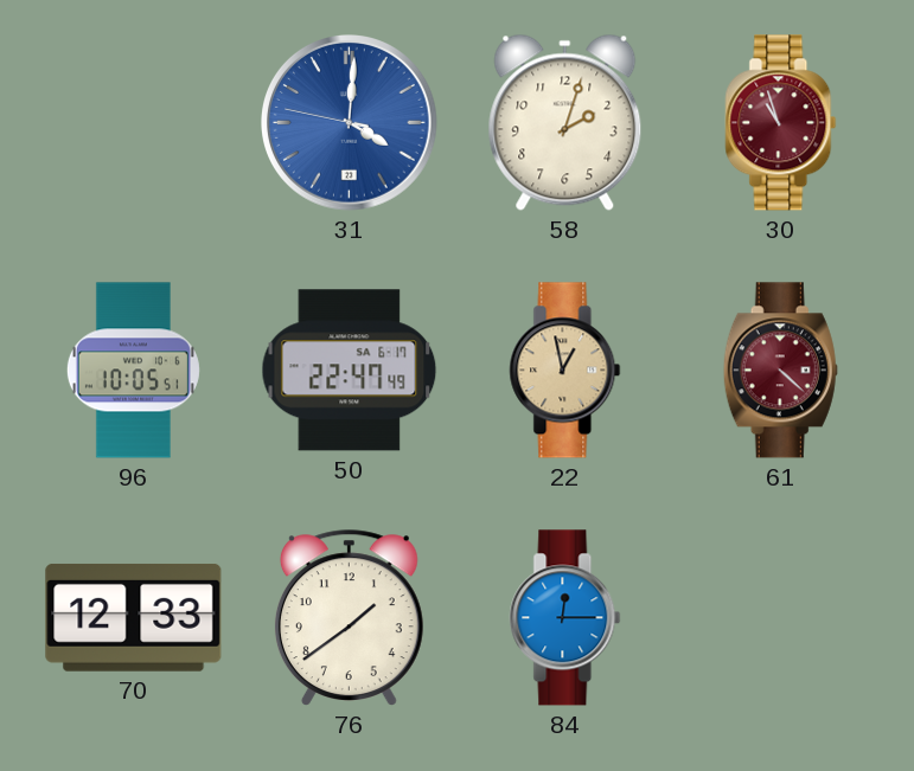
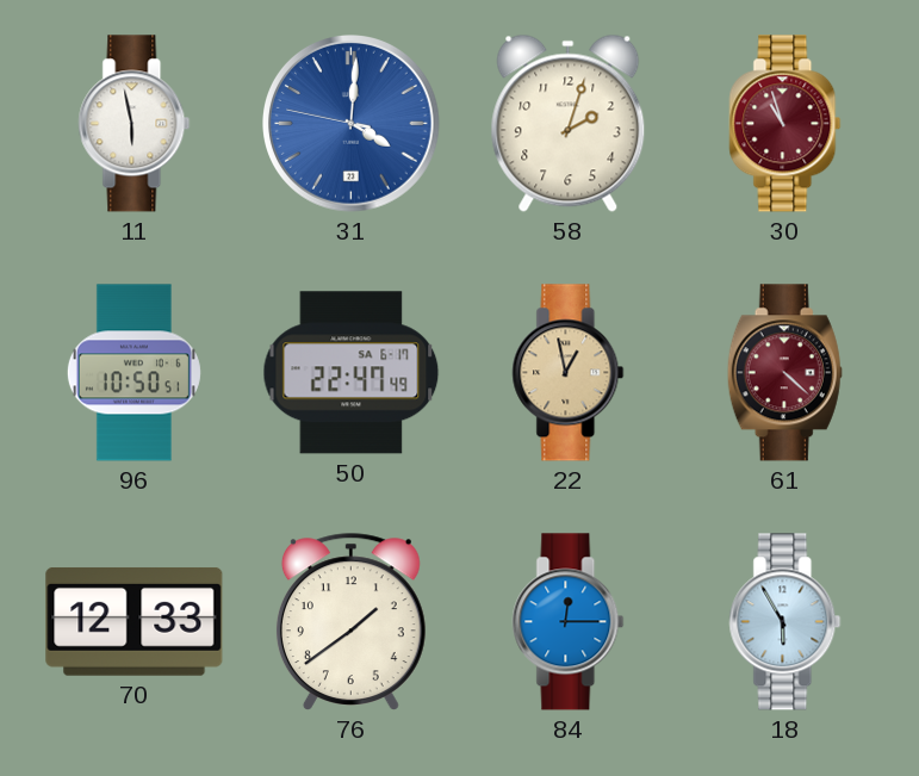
11: none -> 5:58 (135, 124)
96: 10:05 -> 10:50 (133, 373)
18: none -> 5:55 (786, 622)
